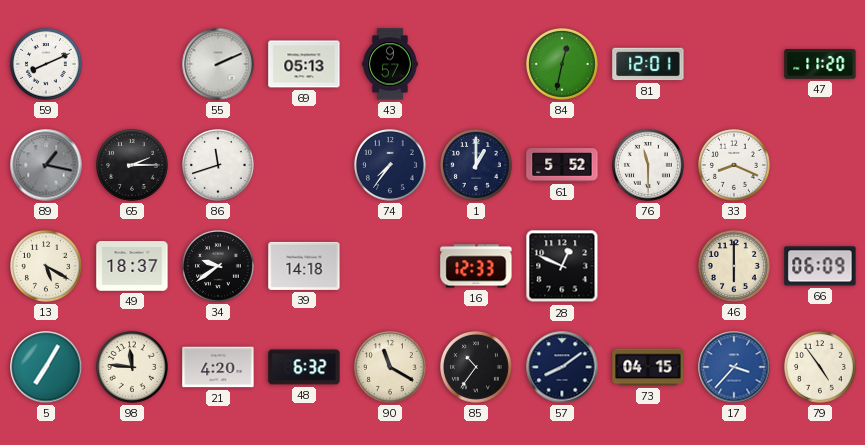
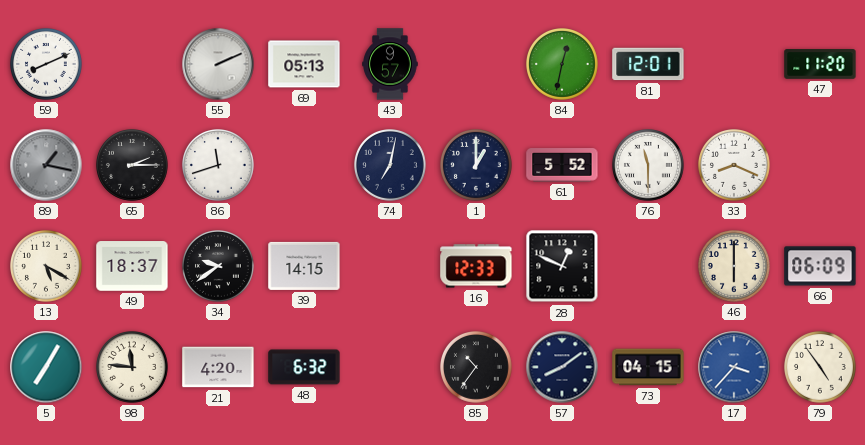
74: 7:36 -> 7:02 (391, 166)
39: 14:18 -> 14:15 (304, 266)
90: 11:20 -> none (391, 368)
